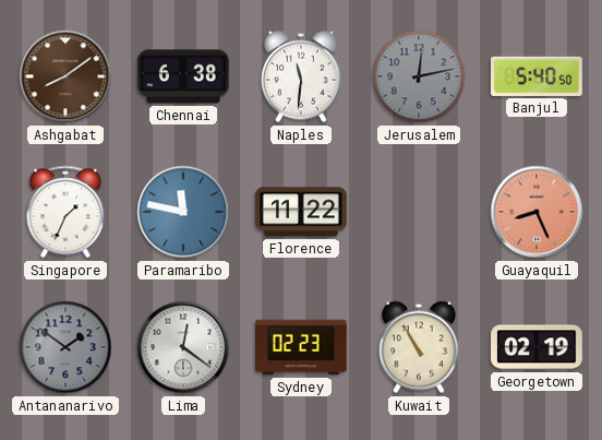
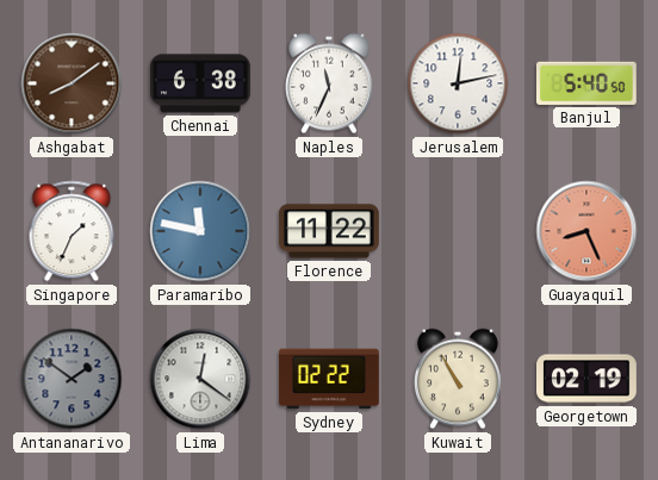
Naples: 11:31 -> 11:34 (329, 83)
Jerusalem dial: grey -> white (458, 83)
Sydney: 02:23 -> 02:22 (330, 379)
